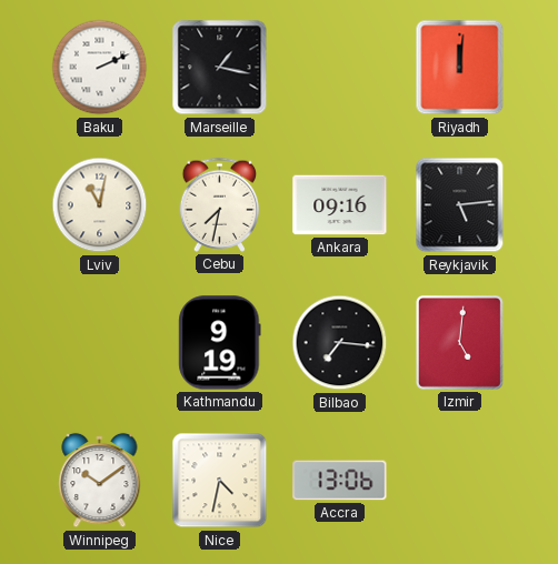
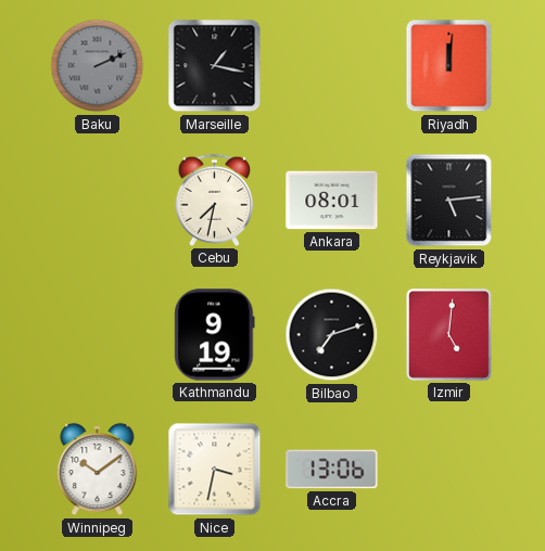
Baku dial: white -> grey (98, 66)
Lviv: 11:02 -> none (100, 205)
Ankara: 09:16 -> 08:01 (332, 201)
Bilbao: 7:16 -> 7:12 (332, 335)
Nice: 4:32 -> 3:32 (215, 470)
